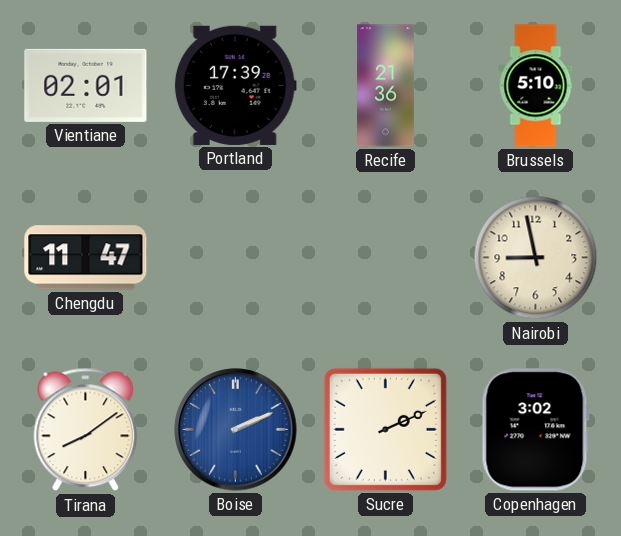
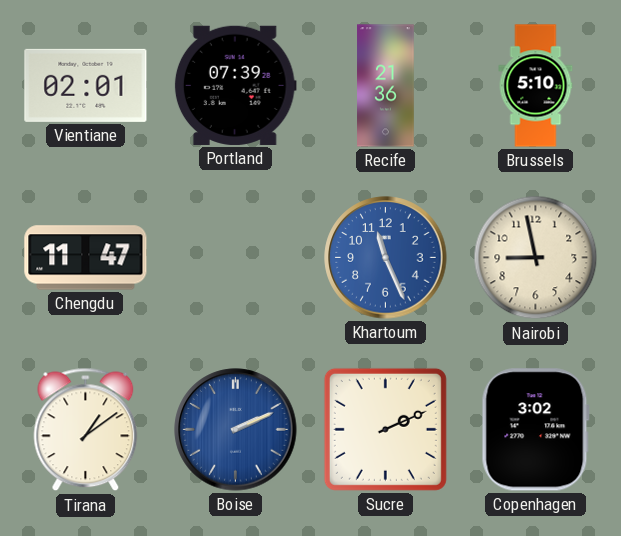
Portland: 17:39 -> 07:39 (235, 85)
Khartoum: none -> 11:26 (386, 258)
Tirana: 8:09 -> 1:09 (86, 430)
